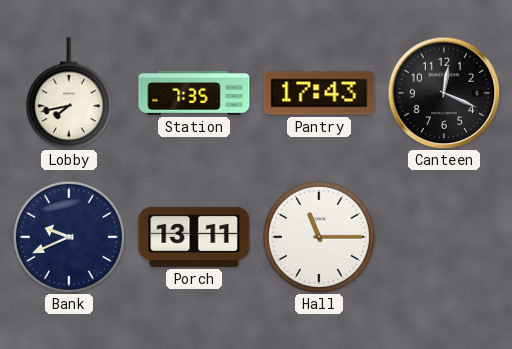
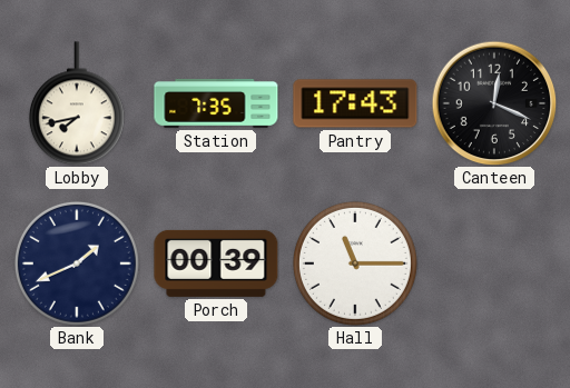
Bank: 9:41 -> 1:41 (77, 263)
Porch: 13:11 -> 00:39 (216, 263)
